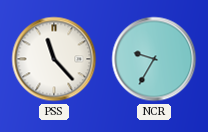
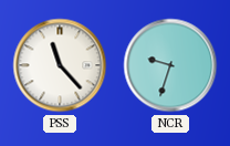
NCR: 9:35 -> 9:33 (170, 65)
